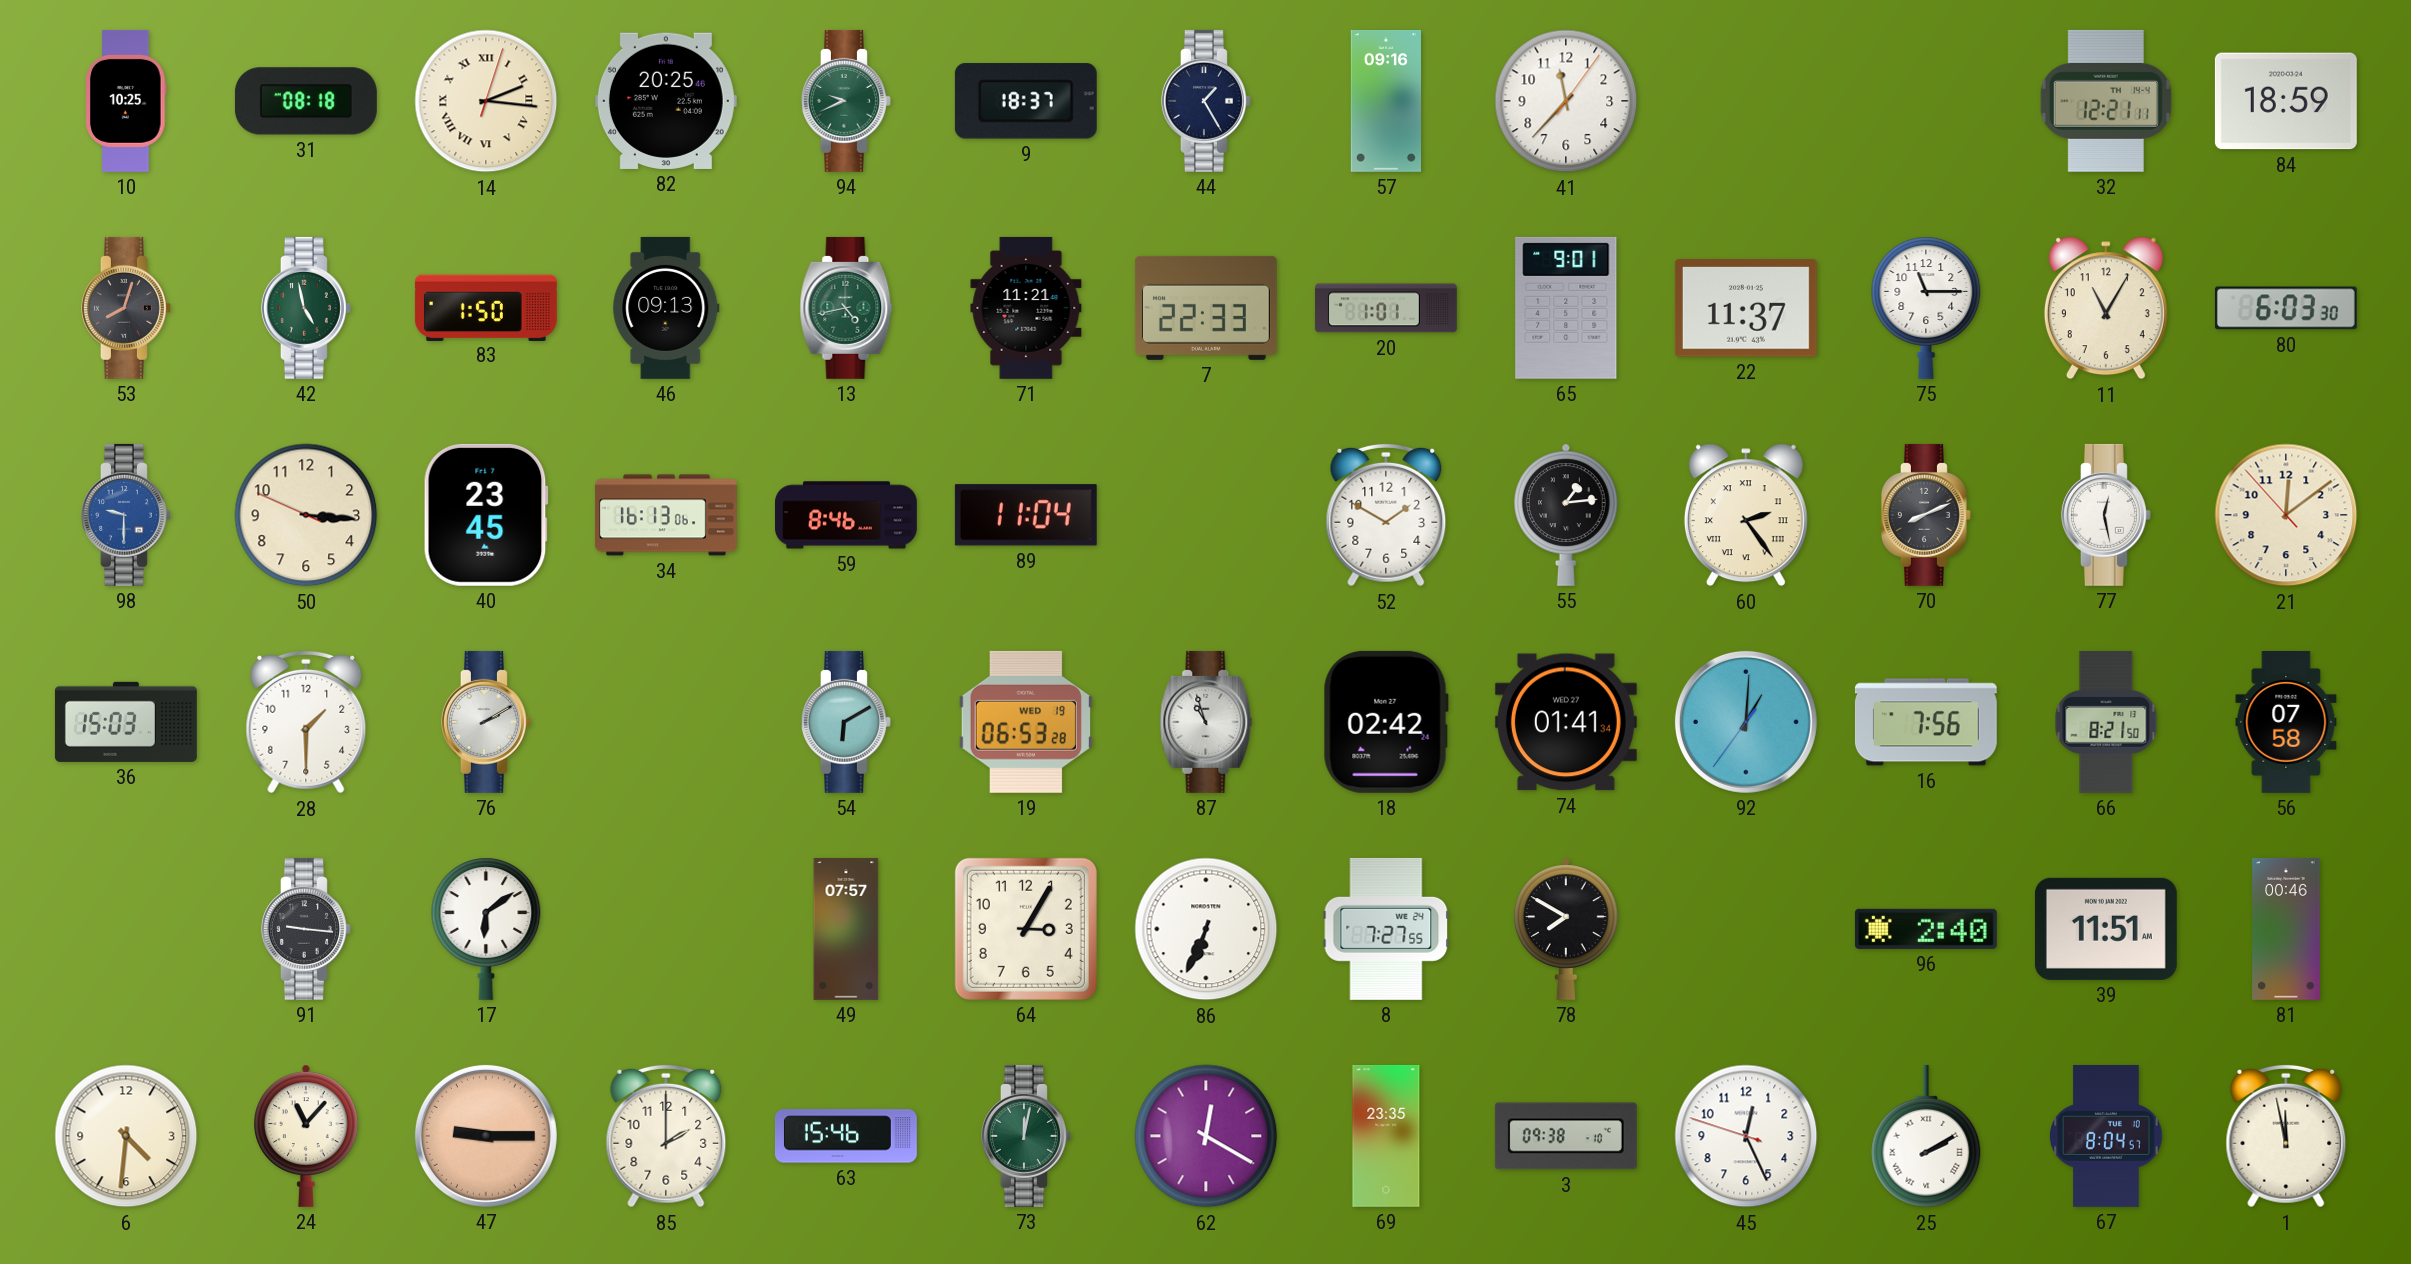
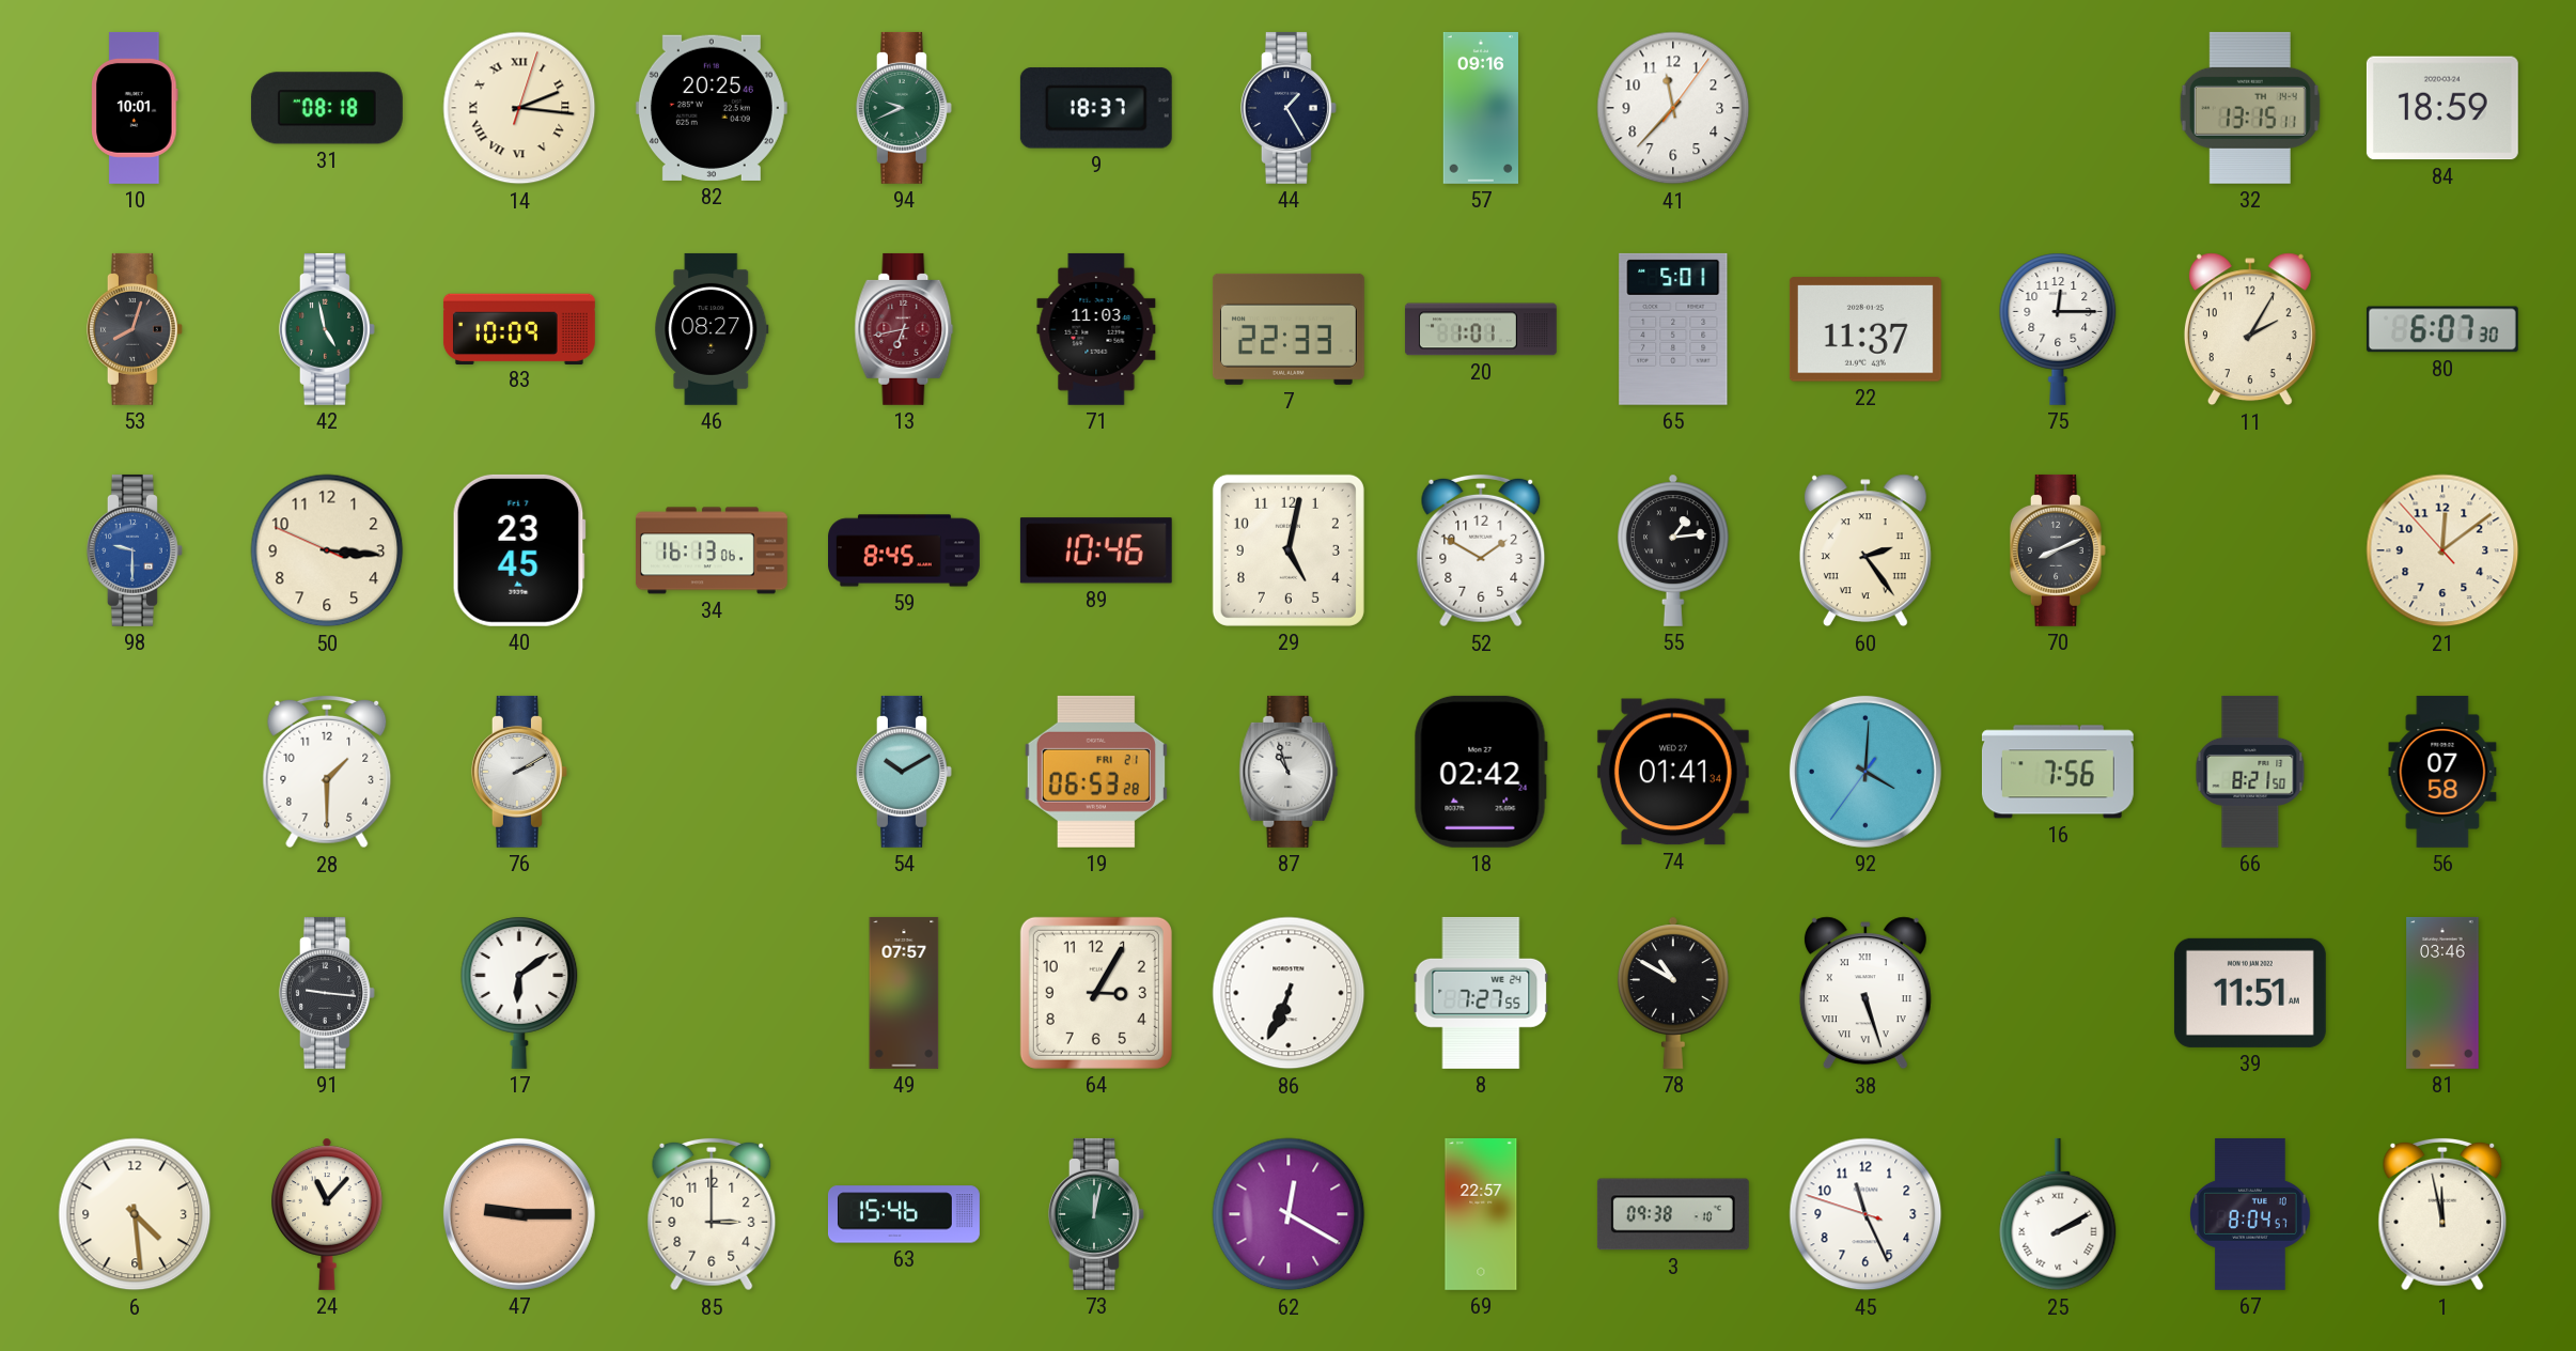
10: 10:25 -> 10:01 (135, 108)
32: 12:21 -> 13:15 (2250, 108)
83: 1:50 -> 10:09 (519, 328)
46: 09:13 -> 08:27 (712, 329)
13: 4:43 -> 6:43 (904, 329)
13 dial: green -> burgundy (904, 329)
71: 11:21 -> 11:03 (1096, 329)
65: 9:01 -> 5:01 (1673, 329)
75: 11:15 -> 12:15 (2058, 329)
11: 11:05 -> 2:05 (2250, 329)
80: 6:03 -> 6:07 (2442, 329)
59: 8:46 -> 8:45 (905, 550)
89: 11:04 -> 10:46 (1096, 550)
29: none -> 5:02 (1289, 550)
77: 12:28 -> none (2106, 515)
36: 15:03 -> none (126, 722)
54: 6:10 -> 10:10 (904, 772)
19 date: WED 19 -> FRI 21 (1096, 772)
92: 1:00 -> 4:00 (1865, 772)
78: 7:50 -> 10:50 (1673, 993)
38: none -> 5:27 (1865, 993)
96: 2:40 -> none (1926, 929)
81: 00:46 -> 03:46 (2442, 993)
6: 4:31 -> 4:29 (135, 1214)
85: 2:00 -> 3:00 (712, 1214)
69: 23:35 -> 22:57 (1481, 1214)
45: 12:25 -> 11:25 (1865, 1214)
